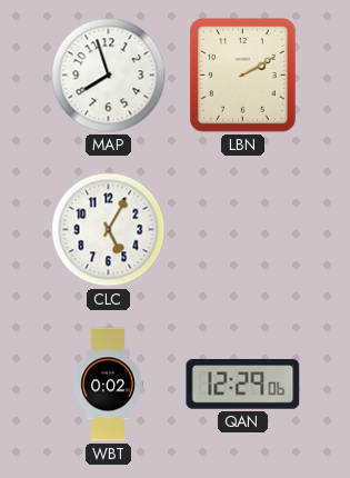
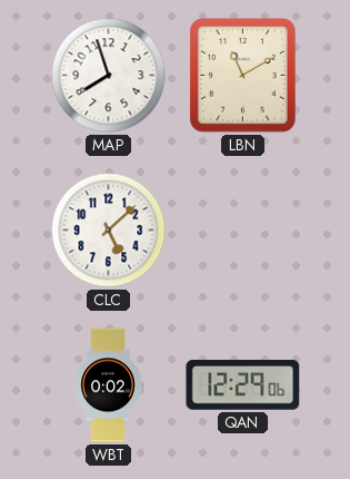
LBN: 2:10 -> 11:10 (243, 76)
CLC: 5:05 -> 5:08 (109, 231)
